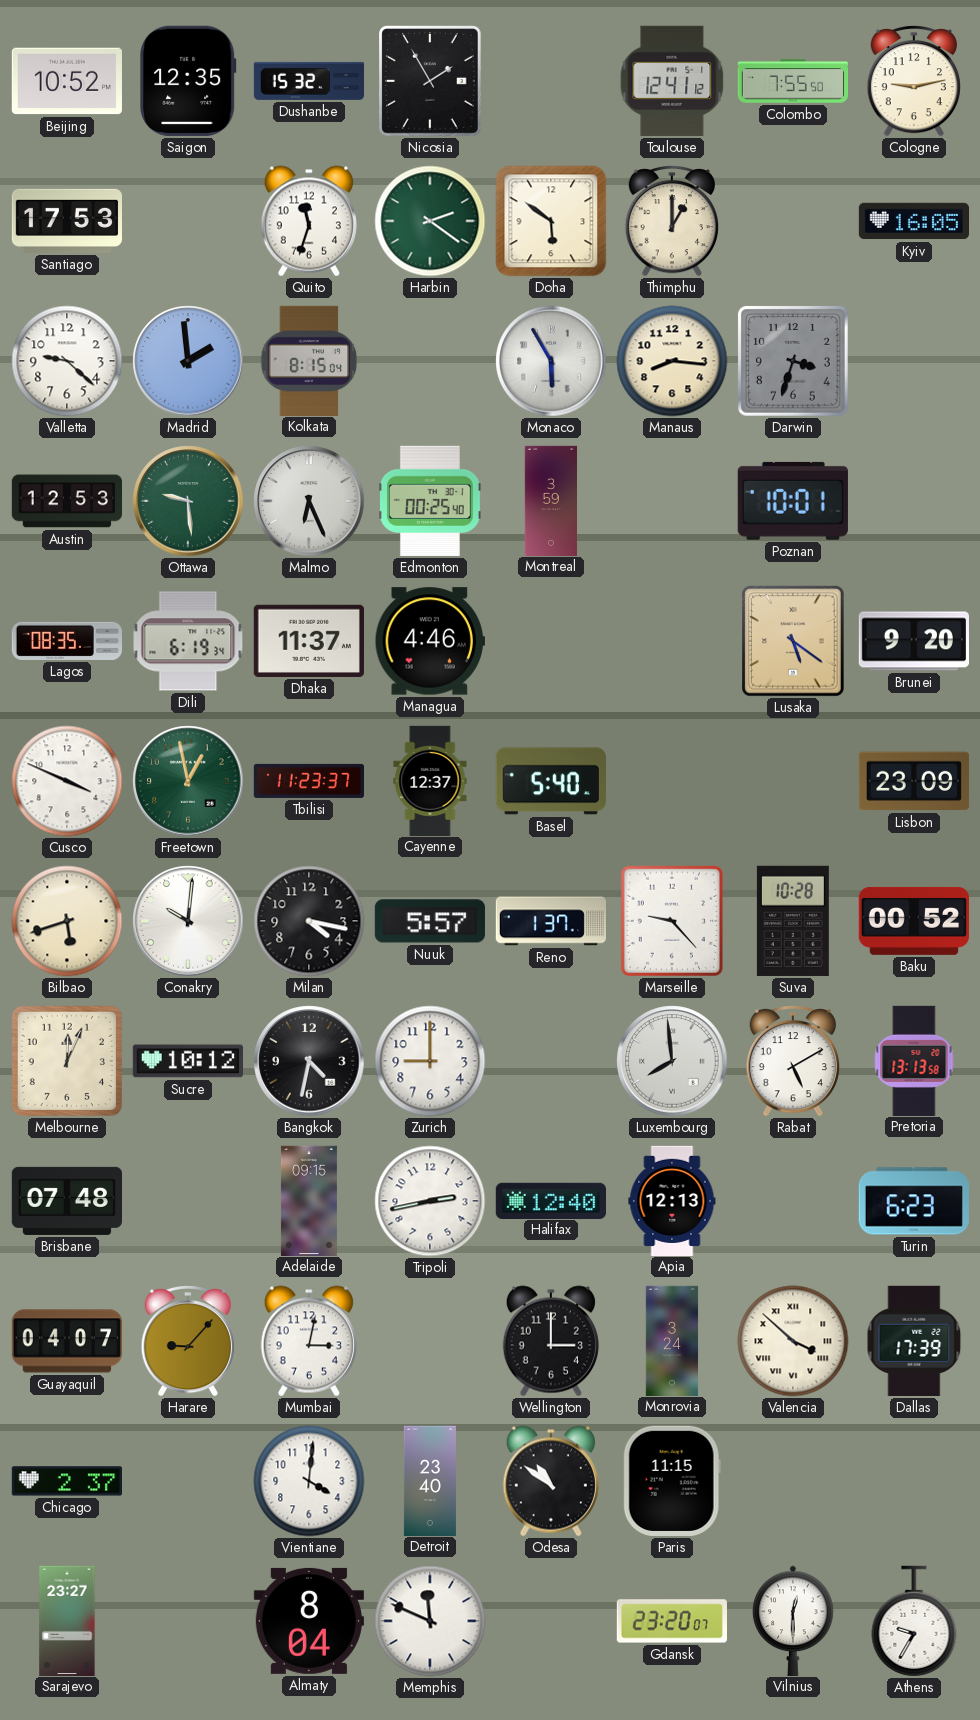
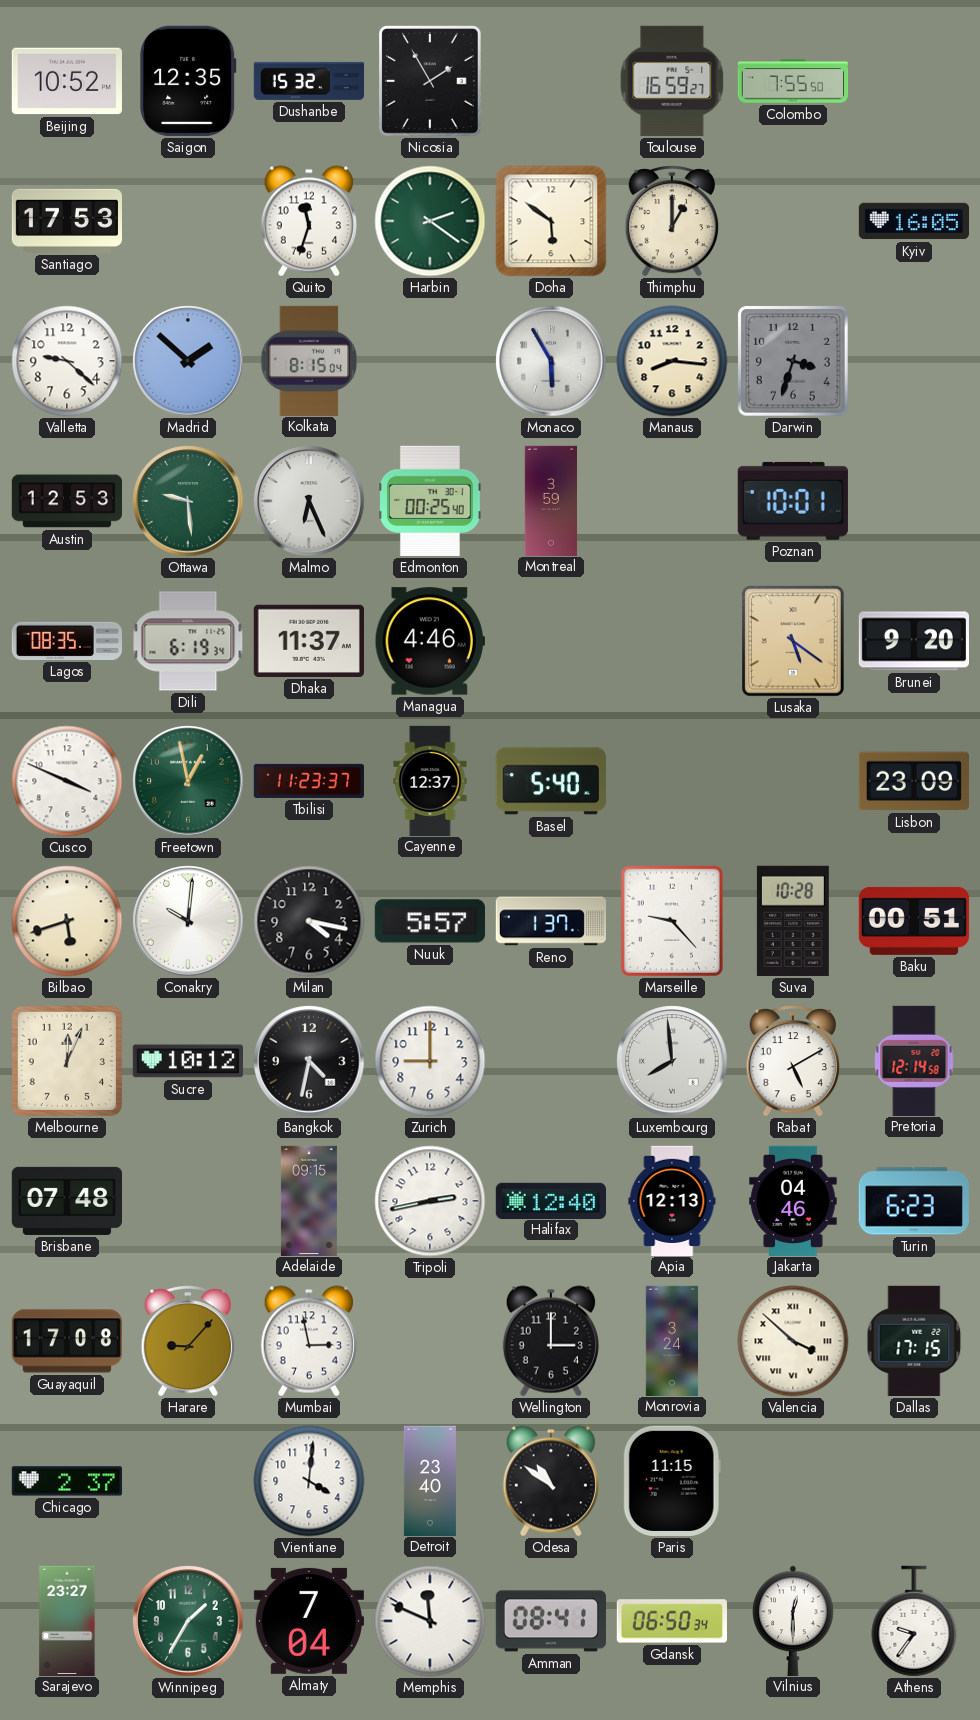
Toulouse: 12:41 -> 16:59 (672, 81)
Cologne: 9:13 -> none (914, 82)
Madrid: 1:59 -> 1:52 (188, 361)
Baku: 00:52 -> 00:51 (914, 921)
Pretoria: 13:13 -> 12:14 (914, 1060)
Jakarta: none -> 04:46 (793, 1200)
Guayaquil: 04:07 -> 17:08 (66, 1341)
Mumbai: 3:02 -> 2:58 (309, 1341)
Dallas: 17:39 -> 17:15 (914, 1341)
Winnipeg: none -> 1:35 (188, 1621)
Almaty: 8:04 -> 7:04 (309, 1621)
Amman: none -> 08:41 (551, 1621)
Gdansk: 23:20 -> 06:50 (672, 1621)
Athens: 9:35 -> 9:36 (914, 1621)
